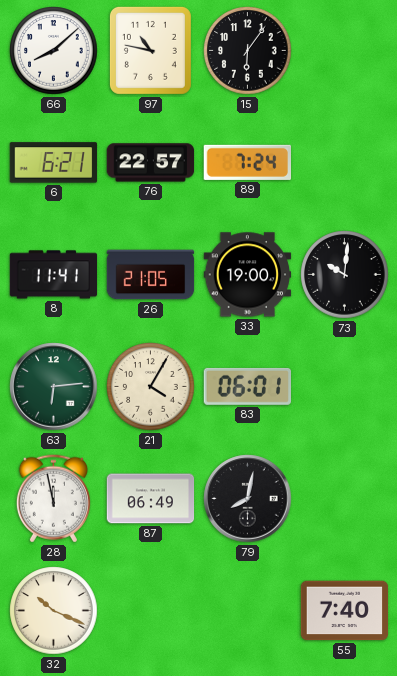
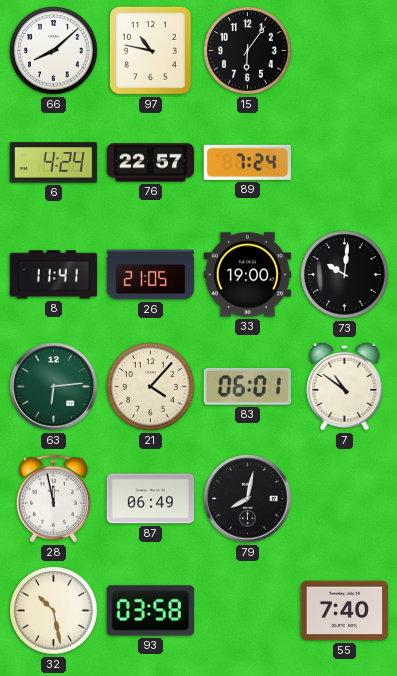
6: 6:21 -> 4:24 (54, 163)
21: 4:05 -> 4:07 (151, 387)
7: none -> 10:51 (345, 386)
32: 10:19 -> 10:28 (54, 611)
93: none -> 03:58 (151, 611)
